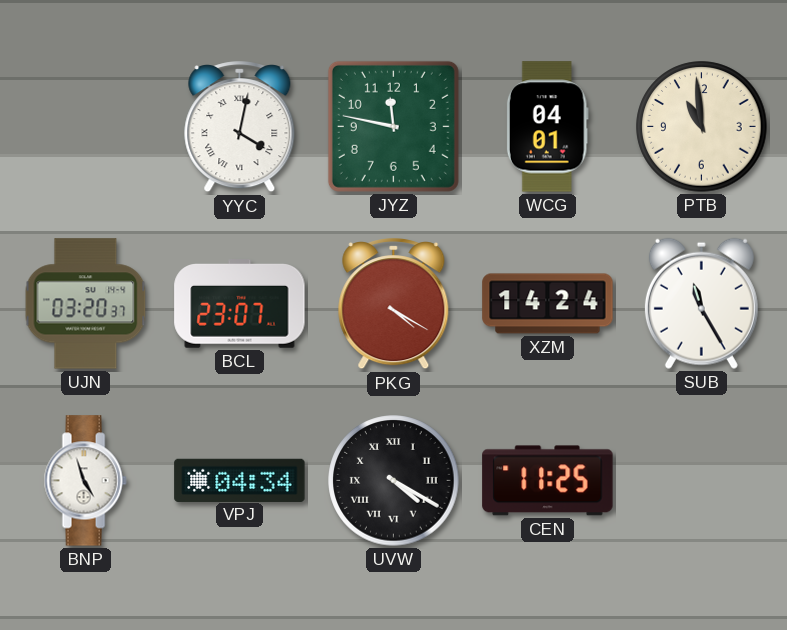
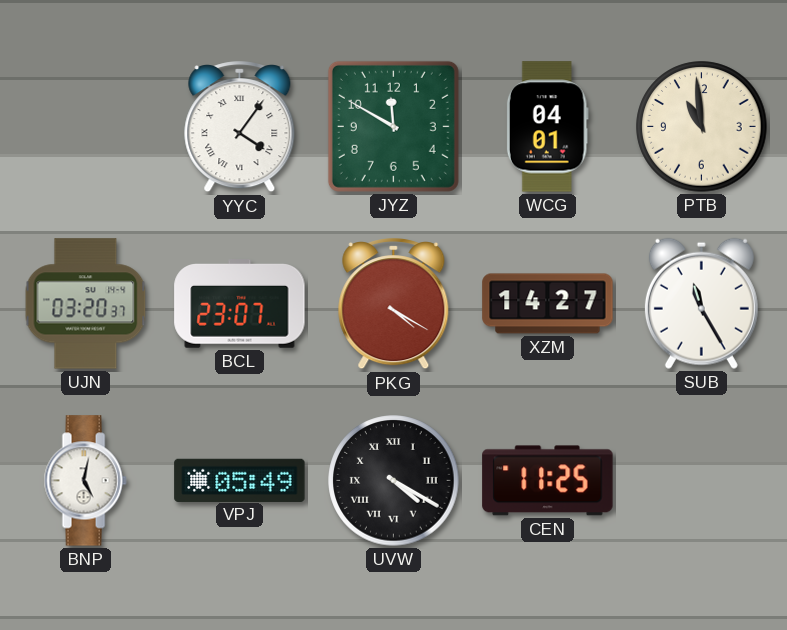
YYC: 4:02 -> 4:06 (240, 127)
JYZ: 11:47 -> 11:50 (393, 126)
XZM: 14:24 -> 14:27 (548, 304)
BNP: 4:57 -> 5:02 (85, 481)
VPJ: 04:34 -> 05:49 (240, 480)
